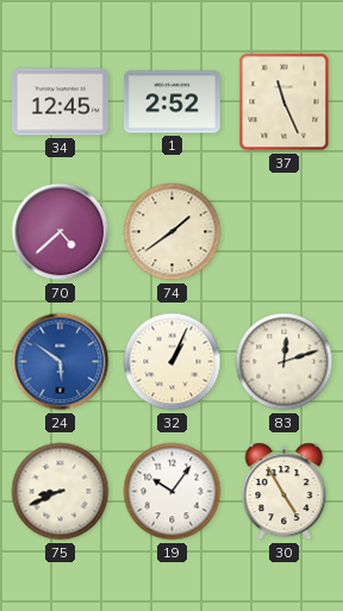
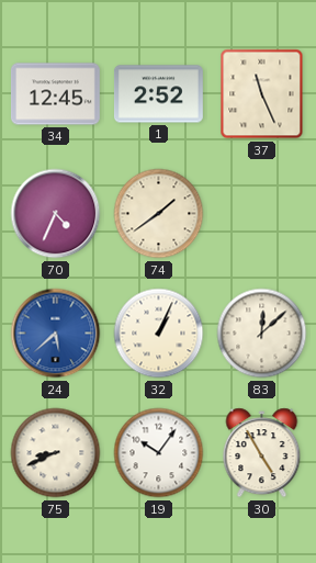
70: 4:38 -> 4:34 (56, 214)
24: 5:51 -> 5:38 (56, 334)
83: 12:12 -> 12:08 (262, 334)
